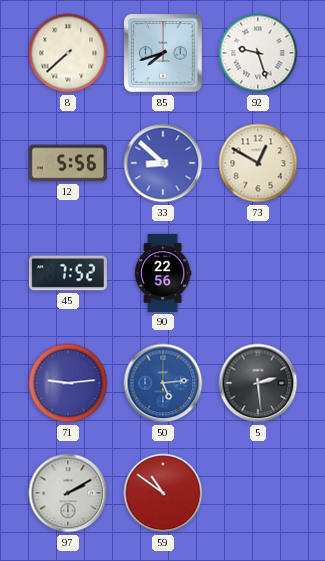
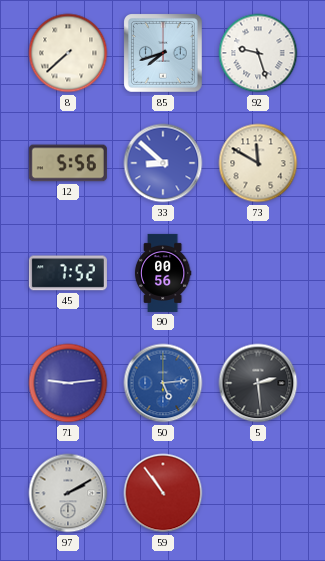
73: 12:50 -> 11:50 (258, 163)
90: 22:56 -> 00:56 (163, 273)
59: 10:51 -> 10:54 (163, 493)
